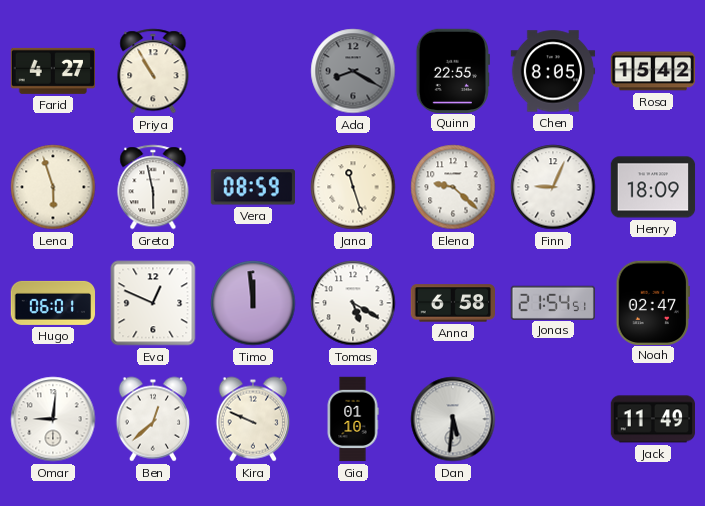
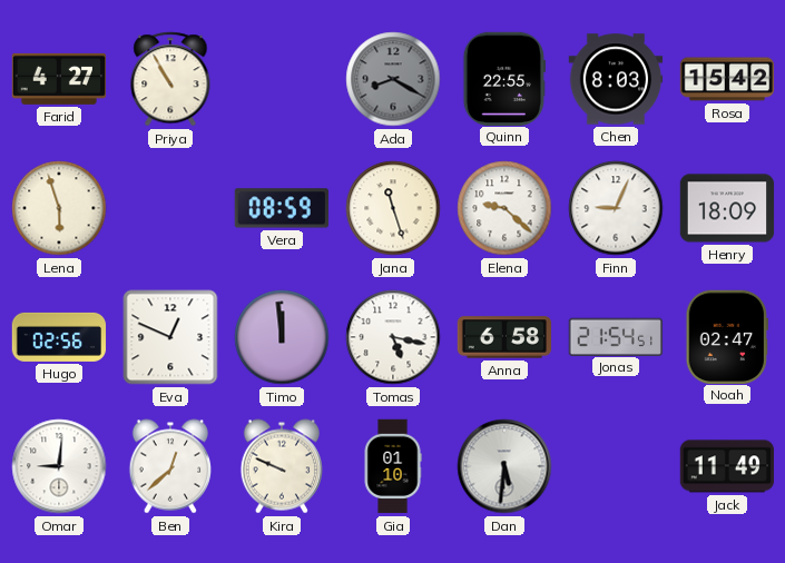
Chen: 8:05 -> 8:03 (616, 79)
Greta: 5:58 -> none (153, 187)
Hugo: 06:01 -> 02:56 (59, 337)
Tomas: 5:20 -> 5:17 (393, 337)
